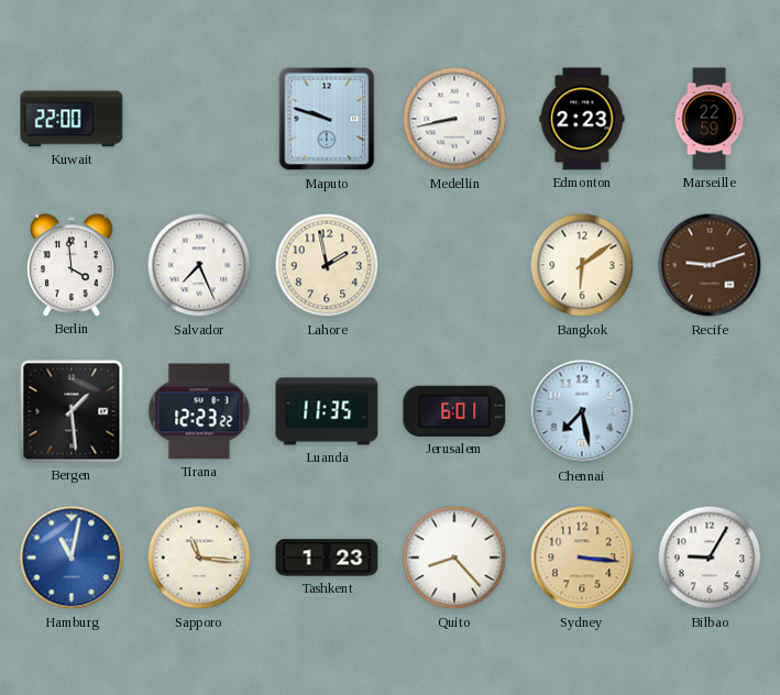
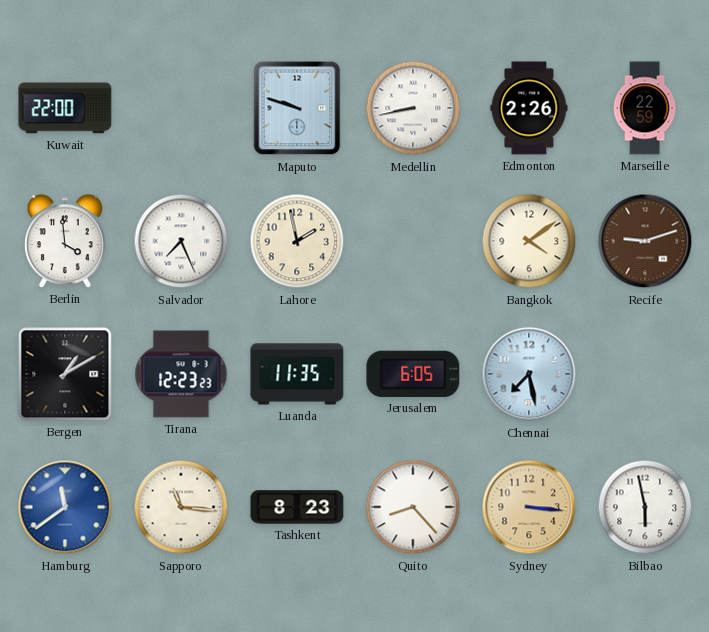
Edmonton: 2:23 -> 2:26 (529, 108)
Bangkok: 6:09 -> 4:09 (529, 241)
Bergen: 1:29 -> 1:10 (65, 374)
Tirana: 12:23:22 -> 12:23:23 (181, 374)
Jerusalem: 6:01 -> 6:05 (413, 374)
Hamburg: 11:02 -> 11:39 (65, 507)
Tashkent: 1:23 -> 8:23 (297, 507)
Bilbao: 9:05 -> 5:58 (645, 507)
